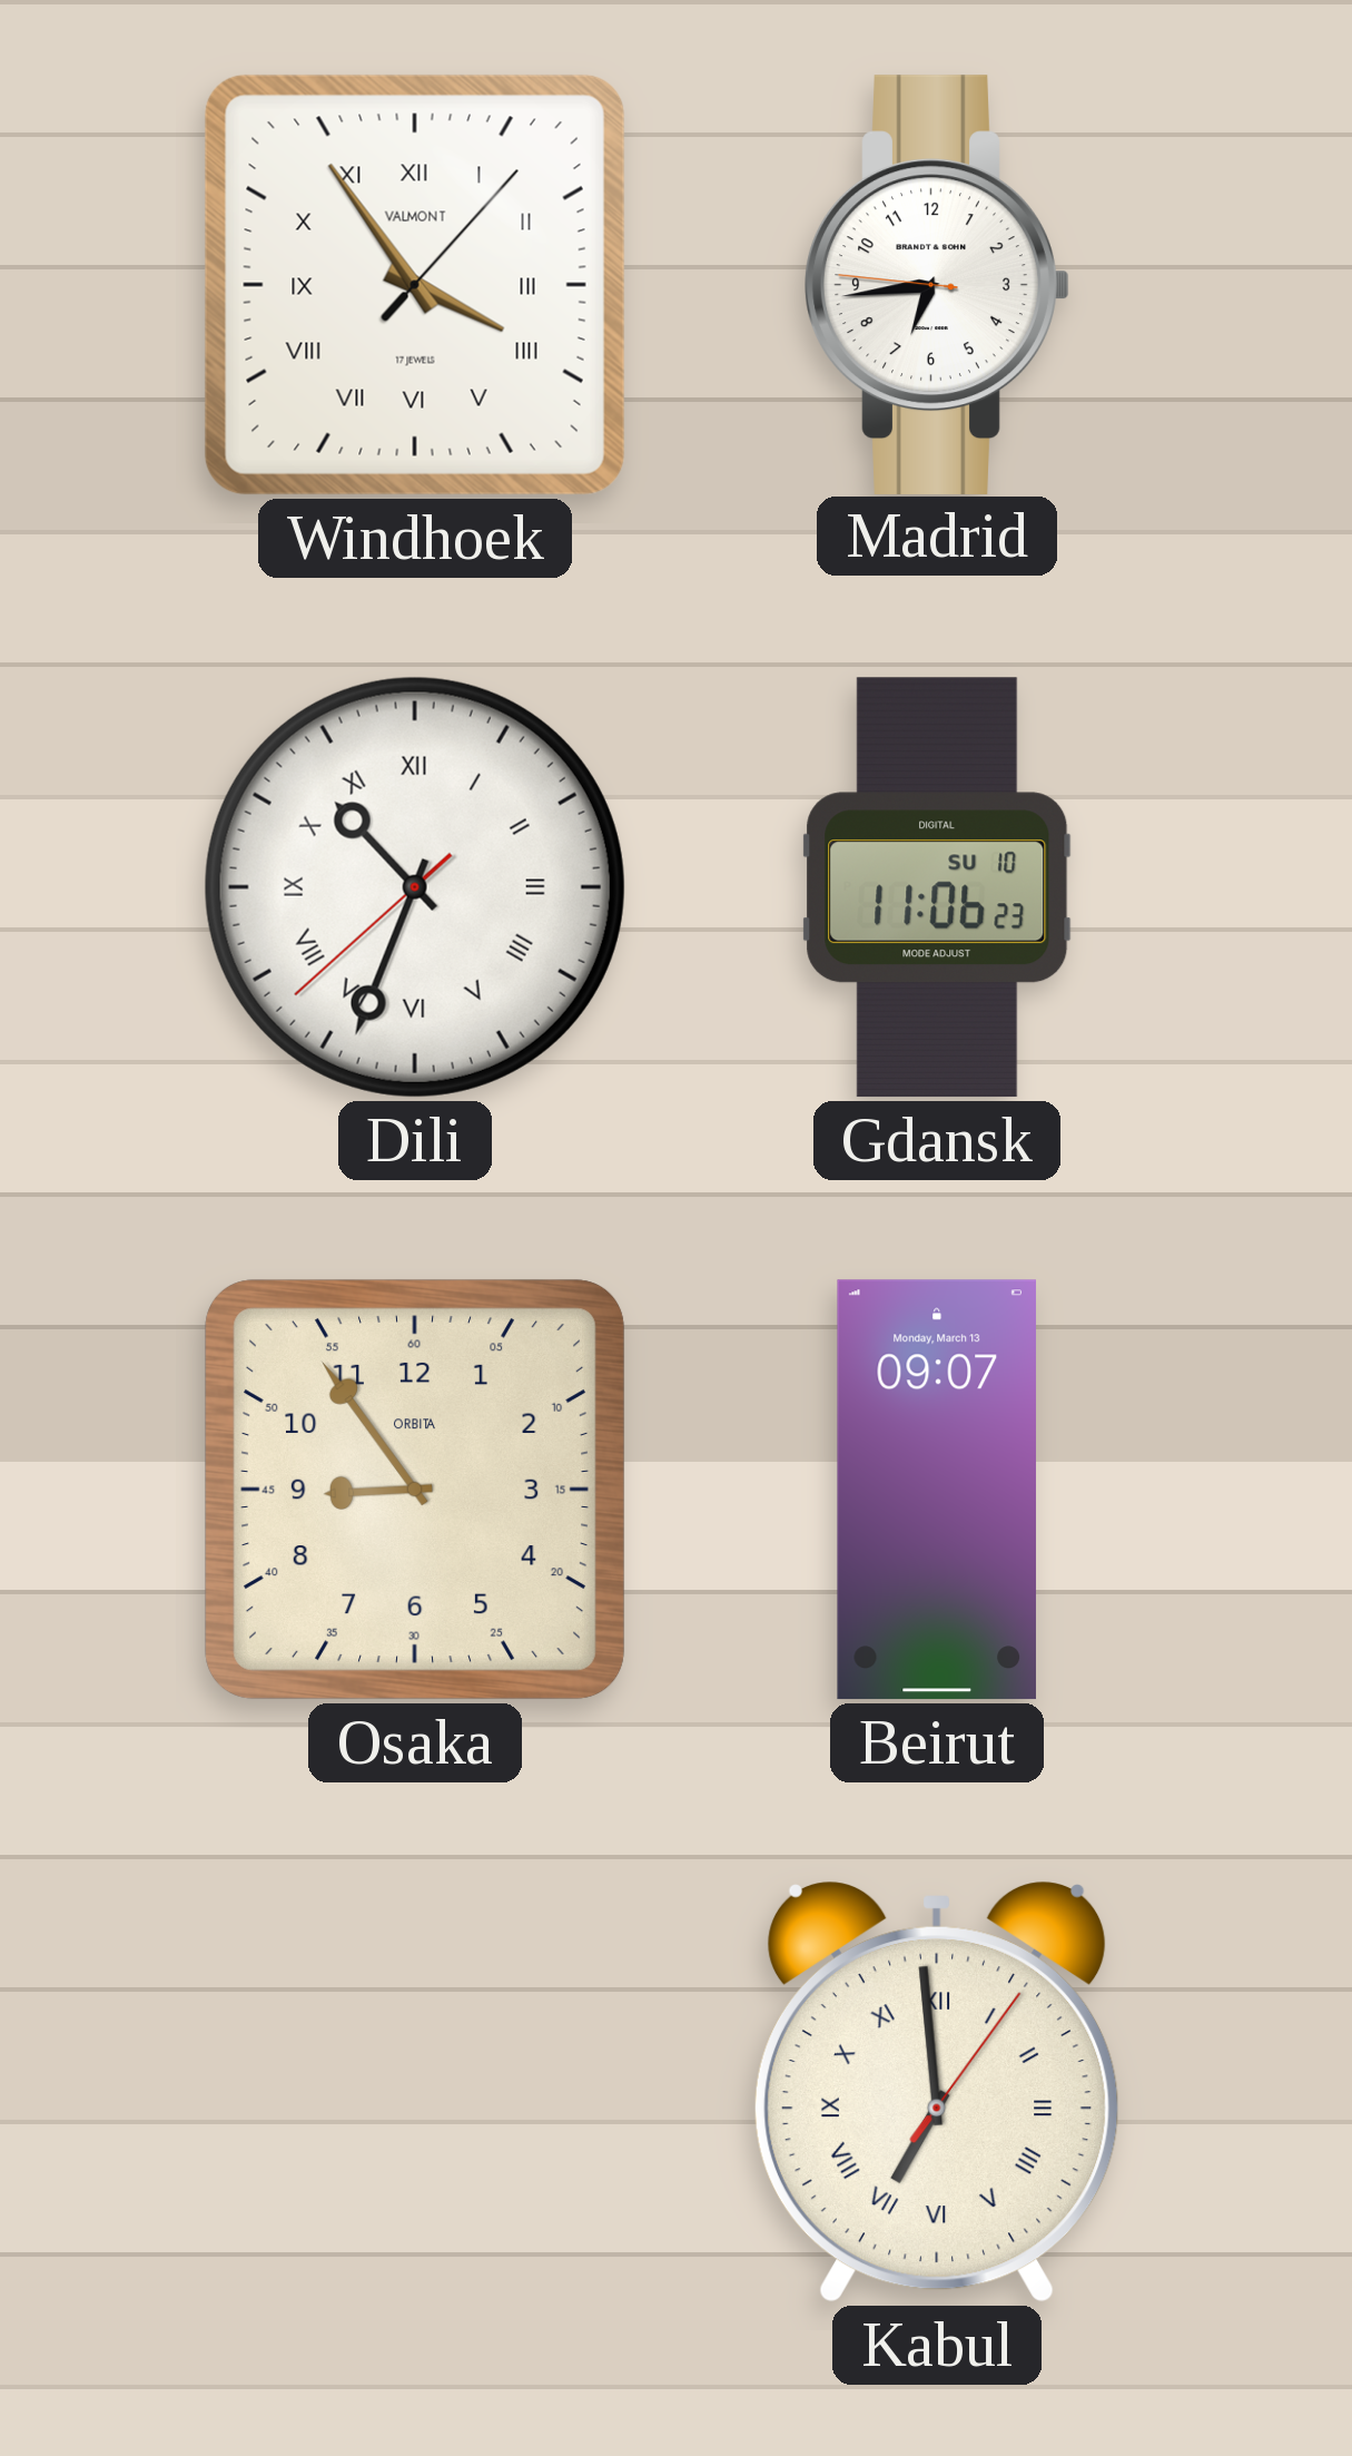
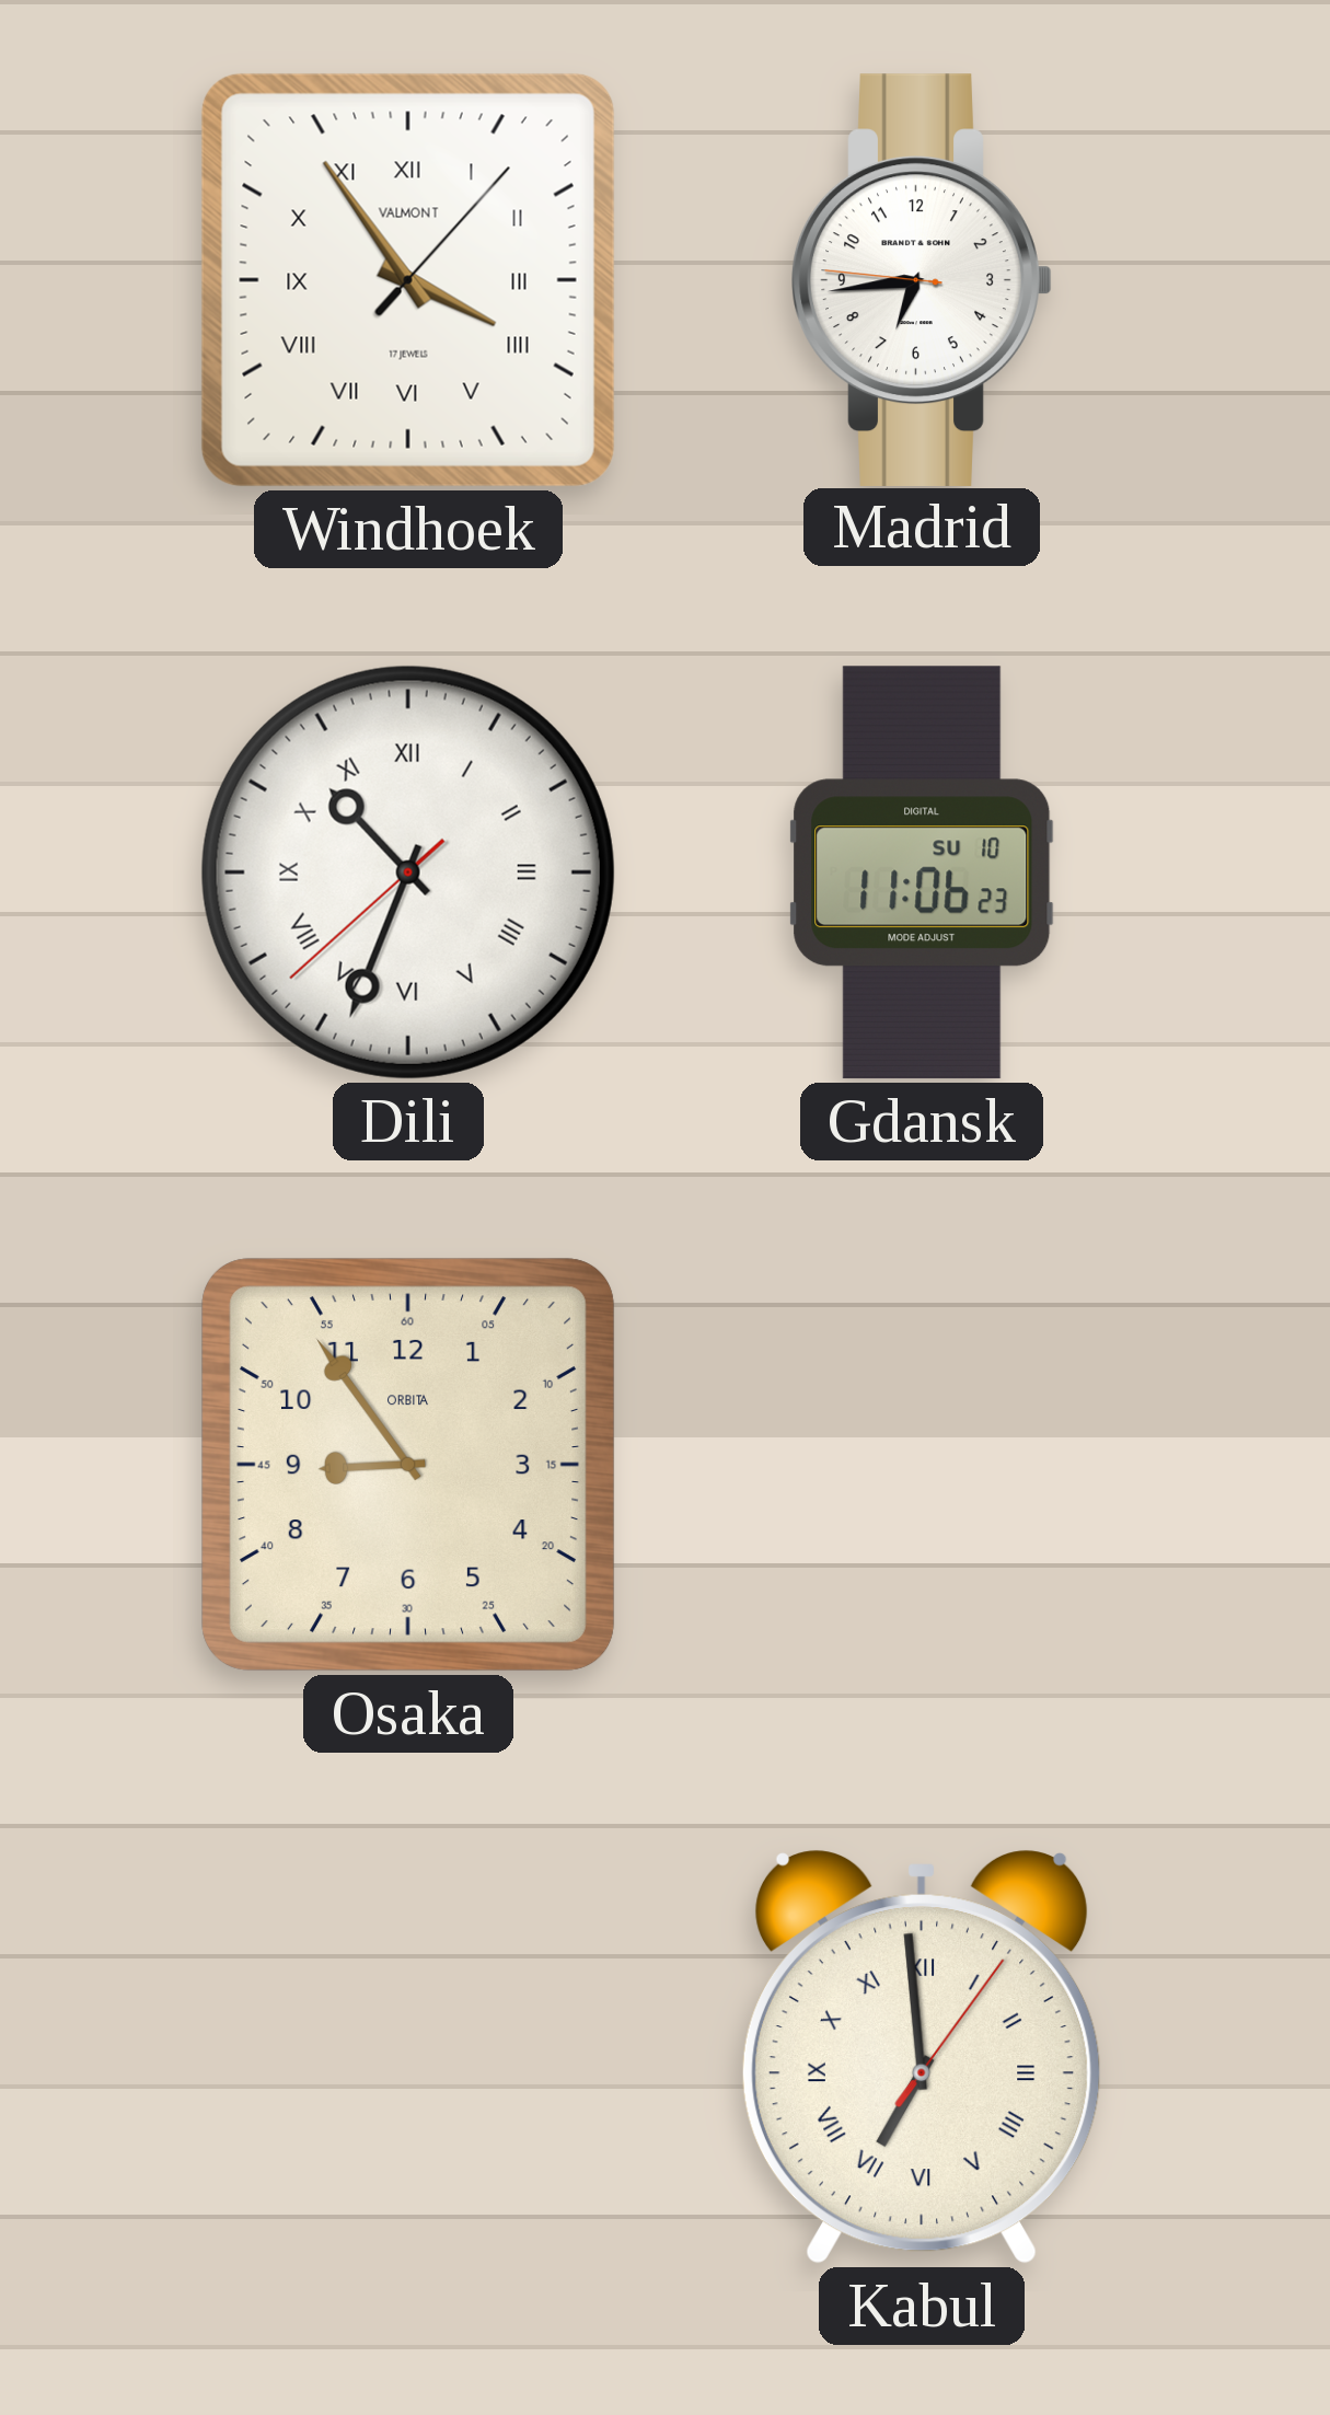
Beirut: 09:07 -> none (937, 1490)
